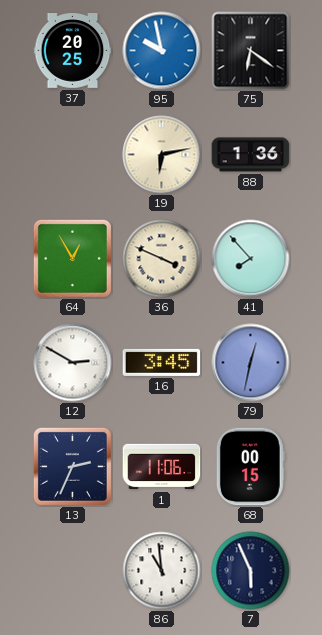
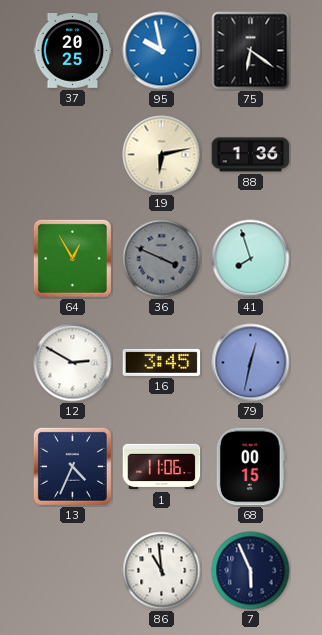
36 dial: cream -> grey (162, 259)
41: 7:53 -> 7:57 (251, 259)
13: 2:34 -> 4:34 (72, 466)
